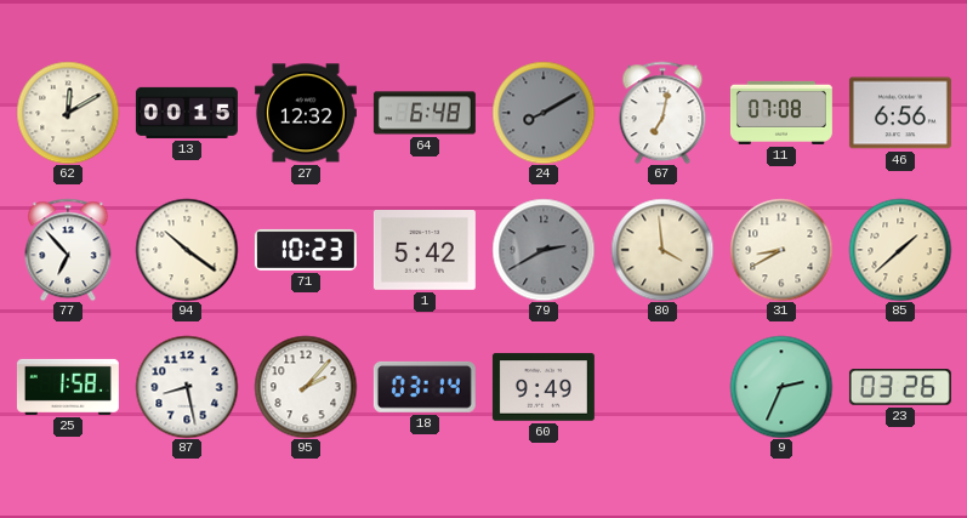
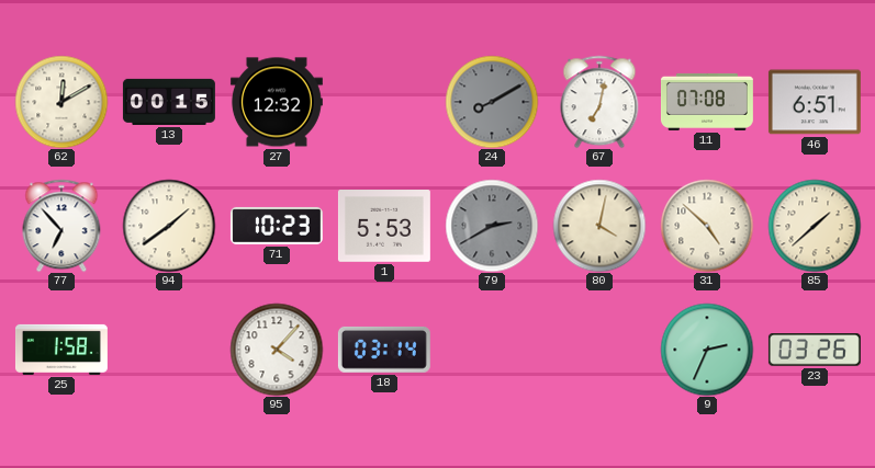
64: 6:48 -> none (425, 113)
46: 6:56 -> 6:51 (815, 102)
94: 10:21 -> 1:39 (169, 226)
1: 5:42 -> 5:53 (384, 227)
80: 3:59 -> 4:02 (599, 226)
31: 8:40 -> 4:52 (707, 226)
87: 8:28 -> none (187, 387)
95: 2:07 -> 4:07 (277, 350)
60: 9:49 -> none (544, 387)
